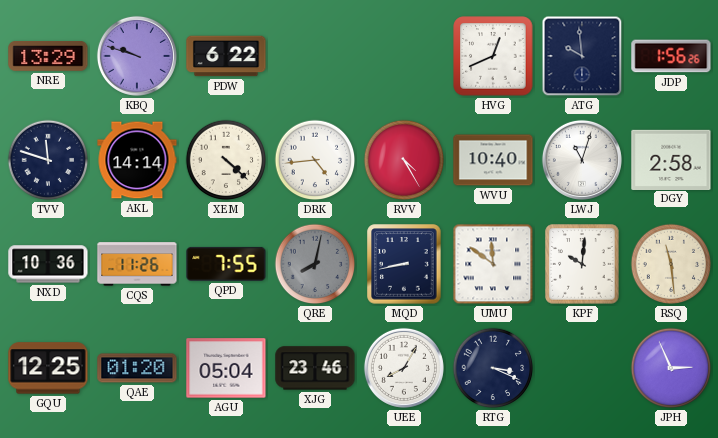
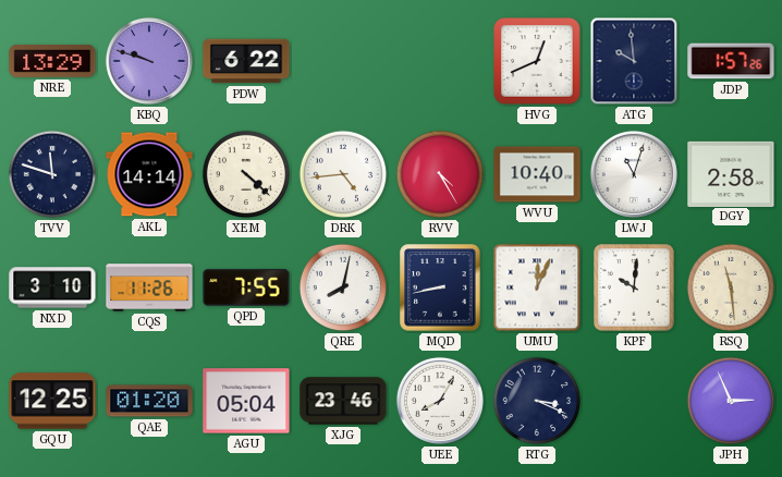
JDP: 1:56 -> 1:57 (731, 61)
NXD: 10:36 -> 3:10 (52, 288)
QRE dial: grey -> white (343, 288)
UMU: 11:51 -> 12:04 (537, 288)
